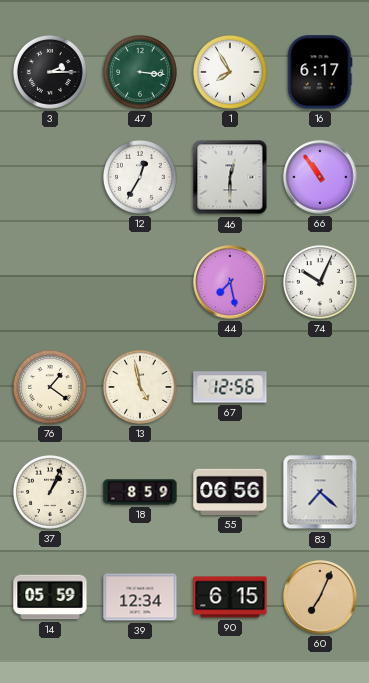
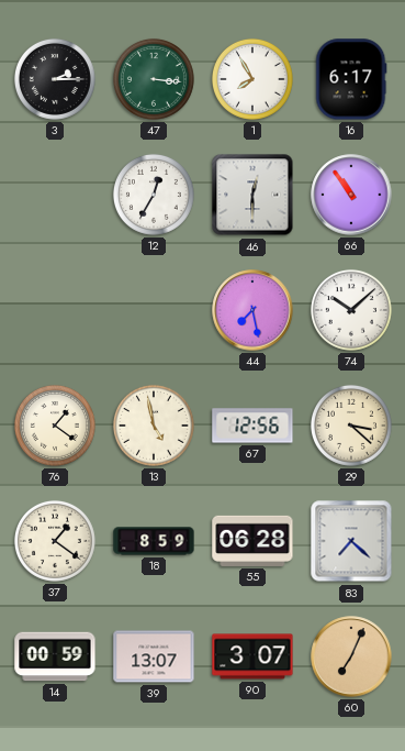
74: 10:04 -> 10:08 (351, 310)
29: none -> 3:22 (351, 426)
37: 1:04 -> 1:21 (55, 541)
55: 06:56 -> 06:28 (252, 541)
14: 05:59 -> 00:59 (55, 656)
39: 12:34 -> 13:07 (154, 656)
90: 6:15 -> 3:07 (252, 656)
